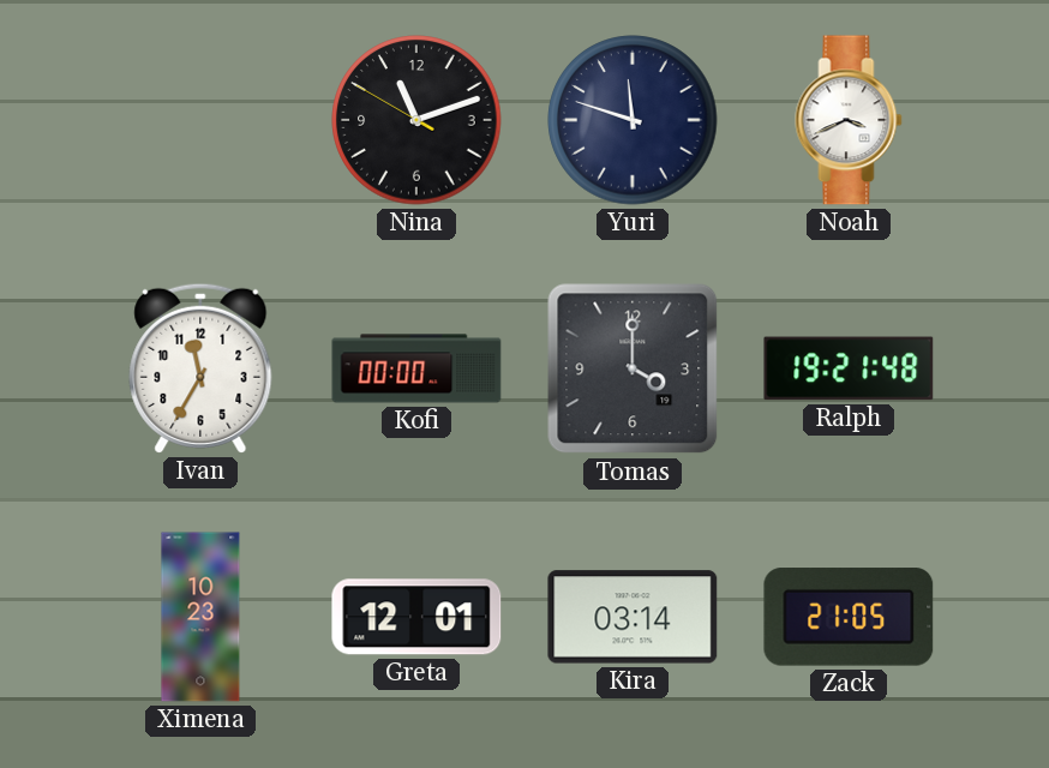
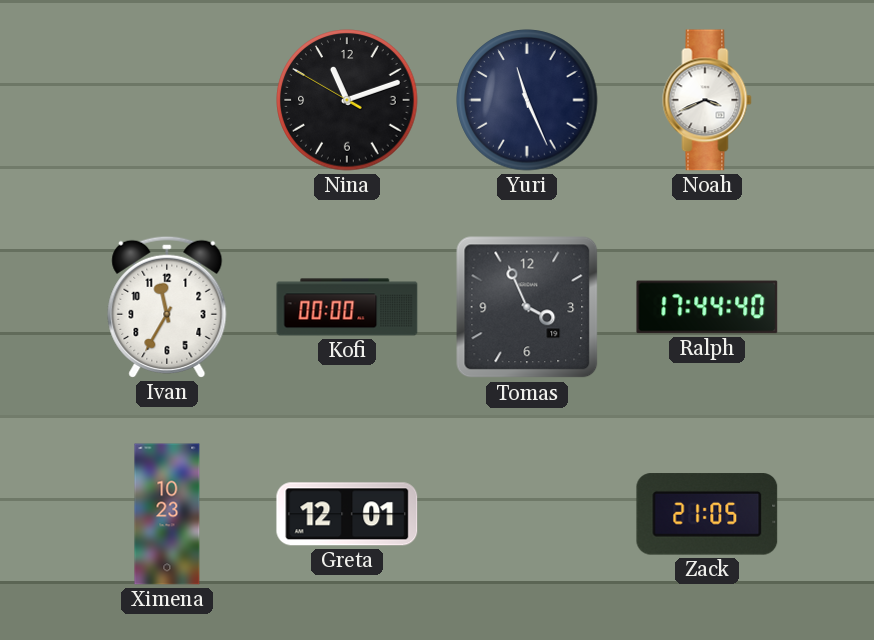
Yuri: 11:48 -> 11:26 (527, 100)
Tomas: 4:00 -> 3:56 (527, 307)
Ralph: 19:21 -> 17:44 (707, 307)
Kira: 03:14 -> none (633, 617)
